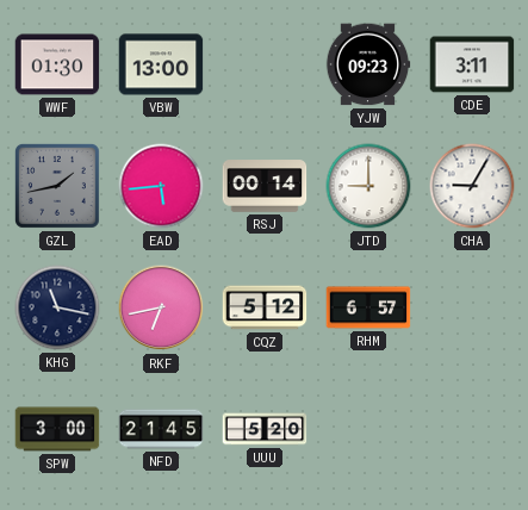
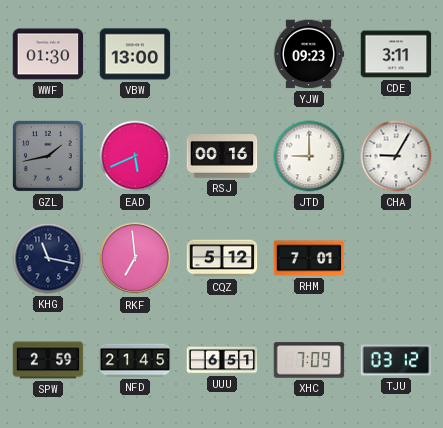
EAD: 5:44 -> 5:41 (135, 156)
RSJ: 00:14 -> 00:16 (222, 156)
RKF: 6:43 -> 6:59 (135, 258)
RHM: 6:57 -> 7:01 (309, 258)
SPW: 3:00 -> 2:59 (48, 360)
UUU: 5:20 -> 6:51 (222, 360)
XHC: none -> 7:09 (309, 360)
TJU: none -> 03:12 (396, 360)
